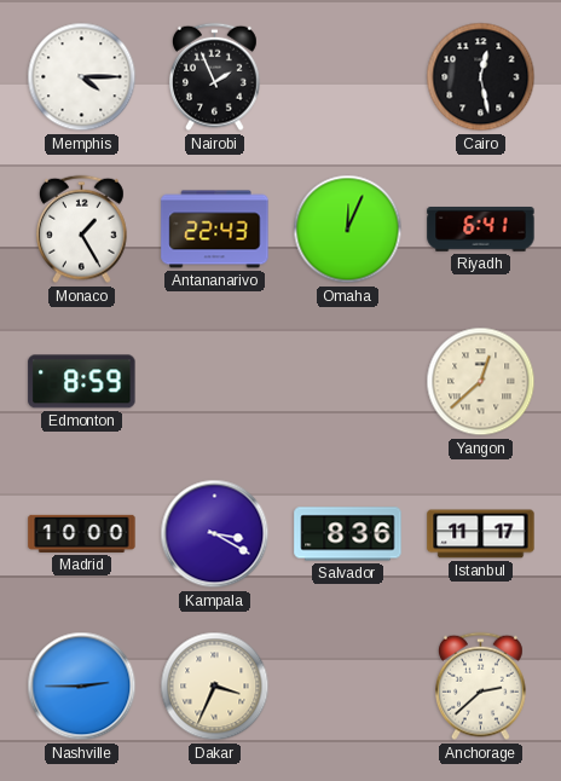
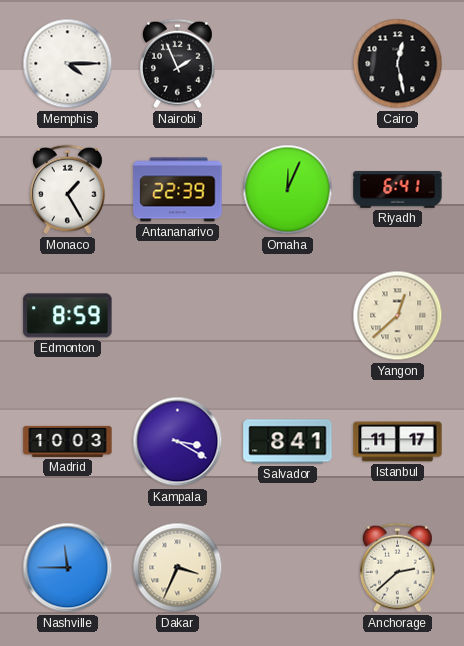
Antananarivo: 22:43 -> 22:39 (178, 190)
Madrid: 10:00 -> 10:03 (68, 441)
Salvador: 8:36 -> 8:41 (288, 442)
Nashville: 2:45 -> 11:45 (68, 568)
